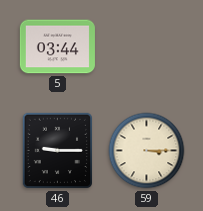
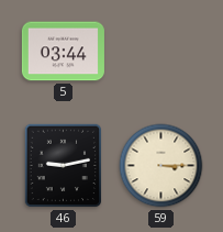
46: 9:15 -> 9:13 (63, 166)
